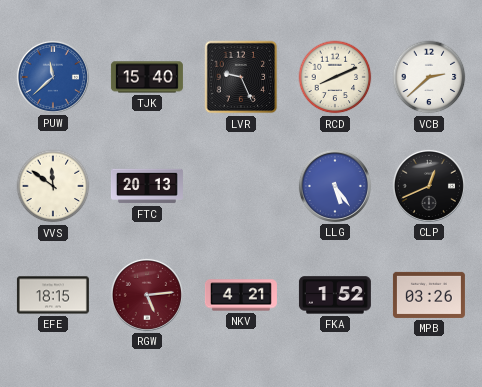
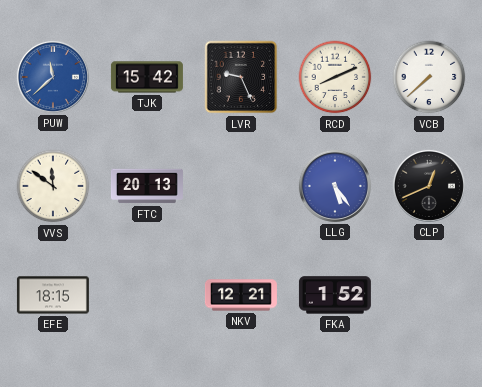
TJK: 15:40 -> 15:42 (147, 77)
VCB: 2:38 -> 7:38 (429, 77)
RGW: 5:14 -> none (147, 295)
NKV: 4:21 -> 12:21 (241, 295)
MPB: 03:26 -> none (429, 295)
